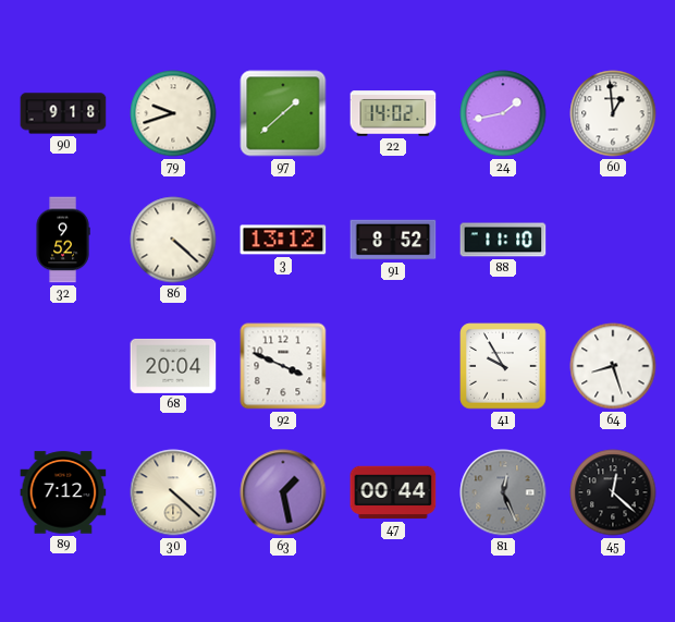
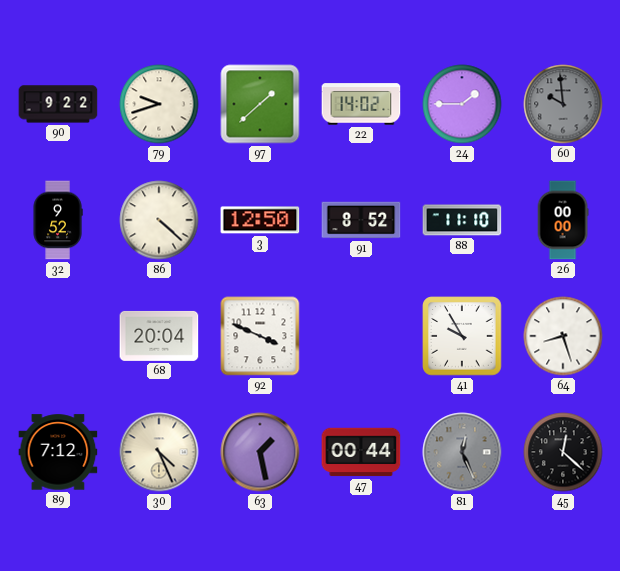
90: 9:18 -> 9:22 (58, 104)
24: 1:43 -> 1:45 (462, 104)
60: 12:59 -> 9:59 (563, 104)
60 dial: white -> grey (563, 104)
3: 13:12 -> 12:50 (260, 220)
26: none -> 00:00 (563, 220)
30: 4:22 -> 4:26 (159, 452)
